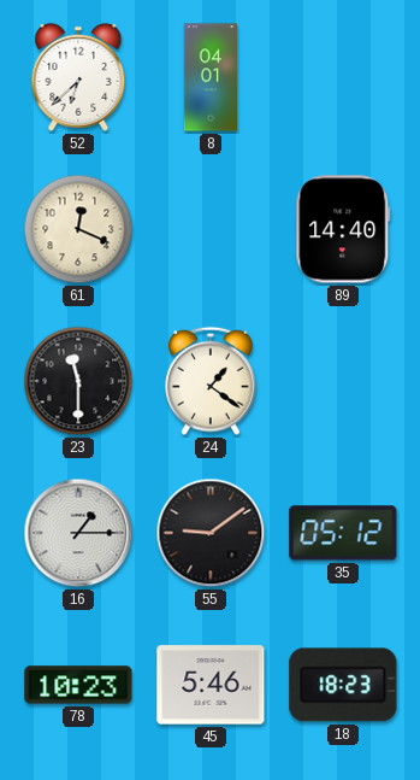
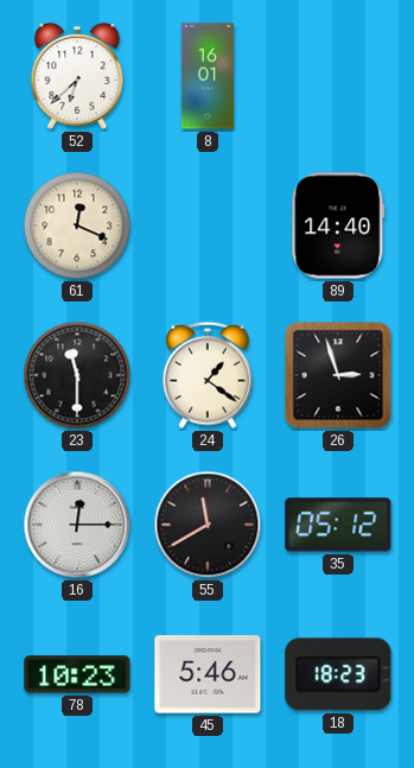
8: 04:01 -> 16:01 (206, 76)
26: none -> 2:57 (338, 375)
16: 1:15 -> 12:15 (77, 525)
55: 9:09 -> 11:40 (208, 525)
